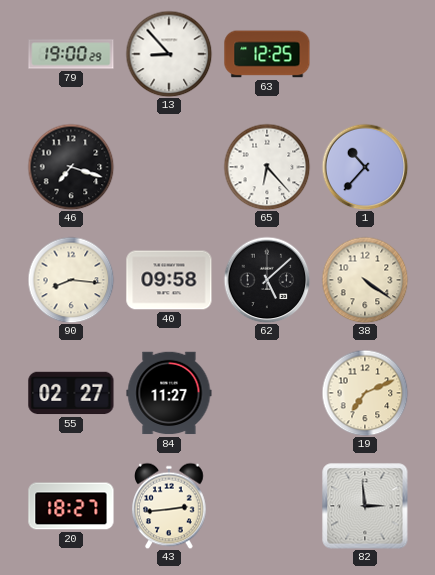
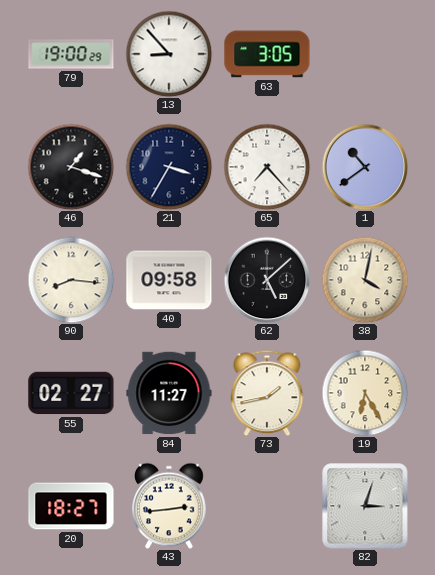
63: 12:25 -> 3:05 (267, 54)
46: 7:18 -> 1:18 (71, 167)
21: none -> 3:35 (169, 167)
65: 6:23 -> 7:23 (267, 167)
1: 10:37 -> 10:39 (365, 167)
38: 4:21 -> 4:02 (365, 280)
73: none -> 1:43 (267, 393)
19: 7:11 -> 6:25 (365, 393)
82: 2:59 -> 3:03 (365, 506)
